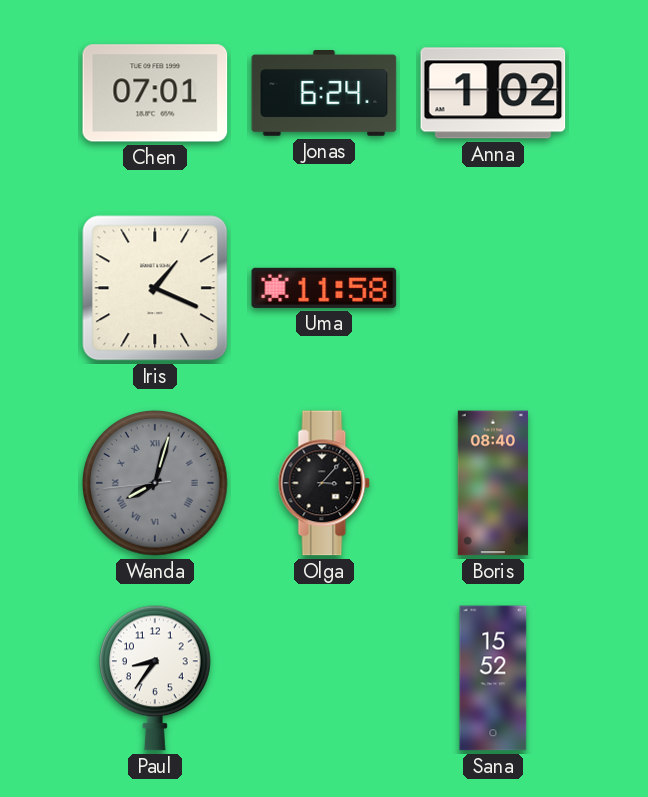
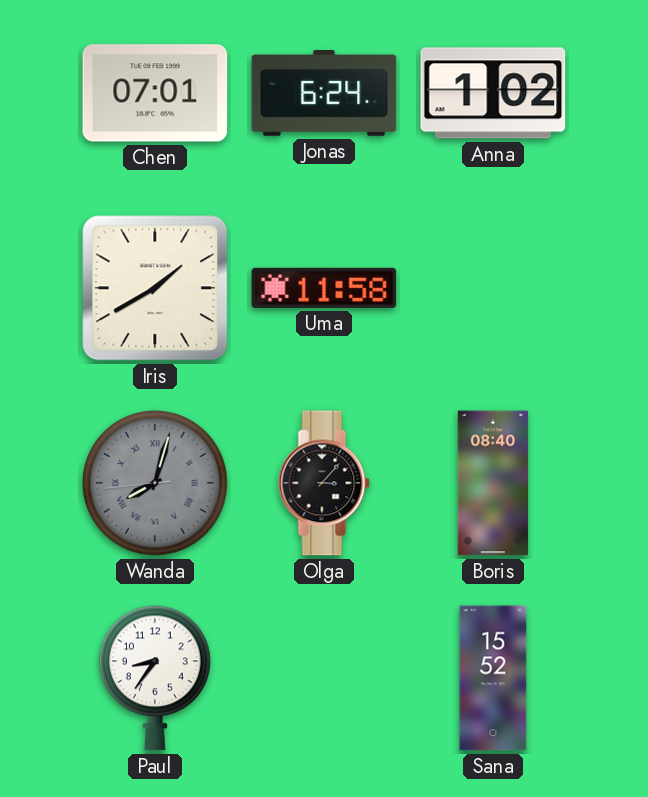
Iris: 1:19 -> 1:40 (155, 288)
